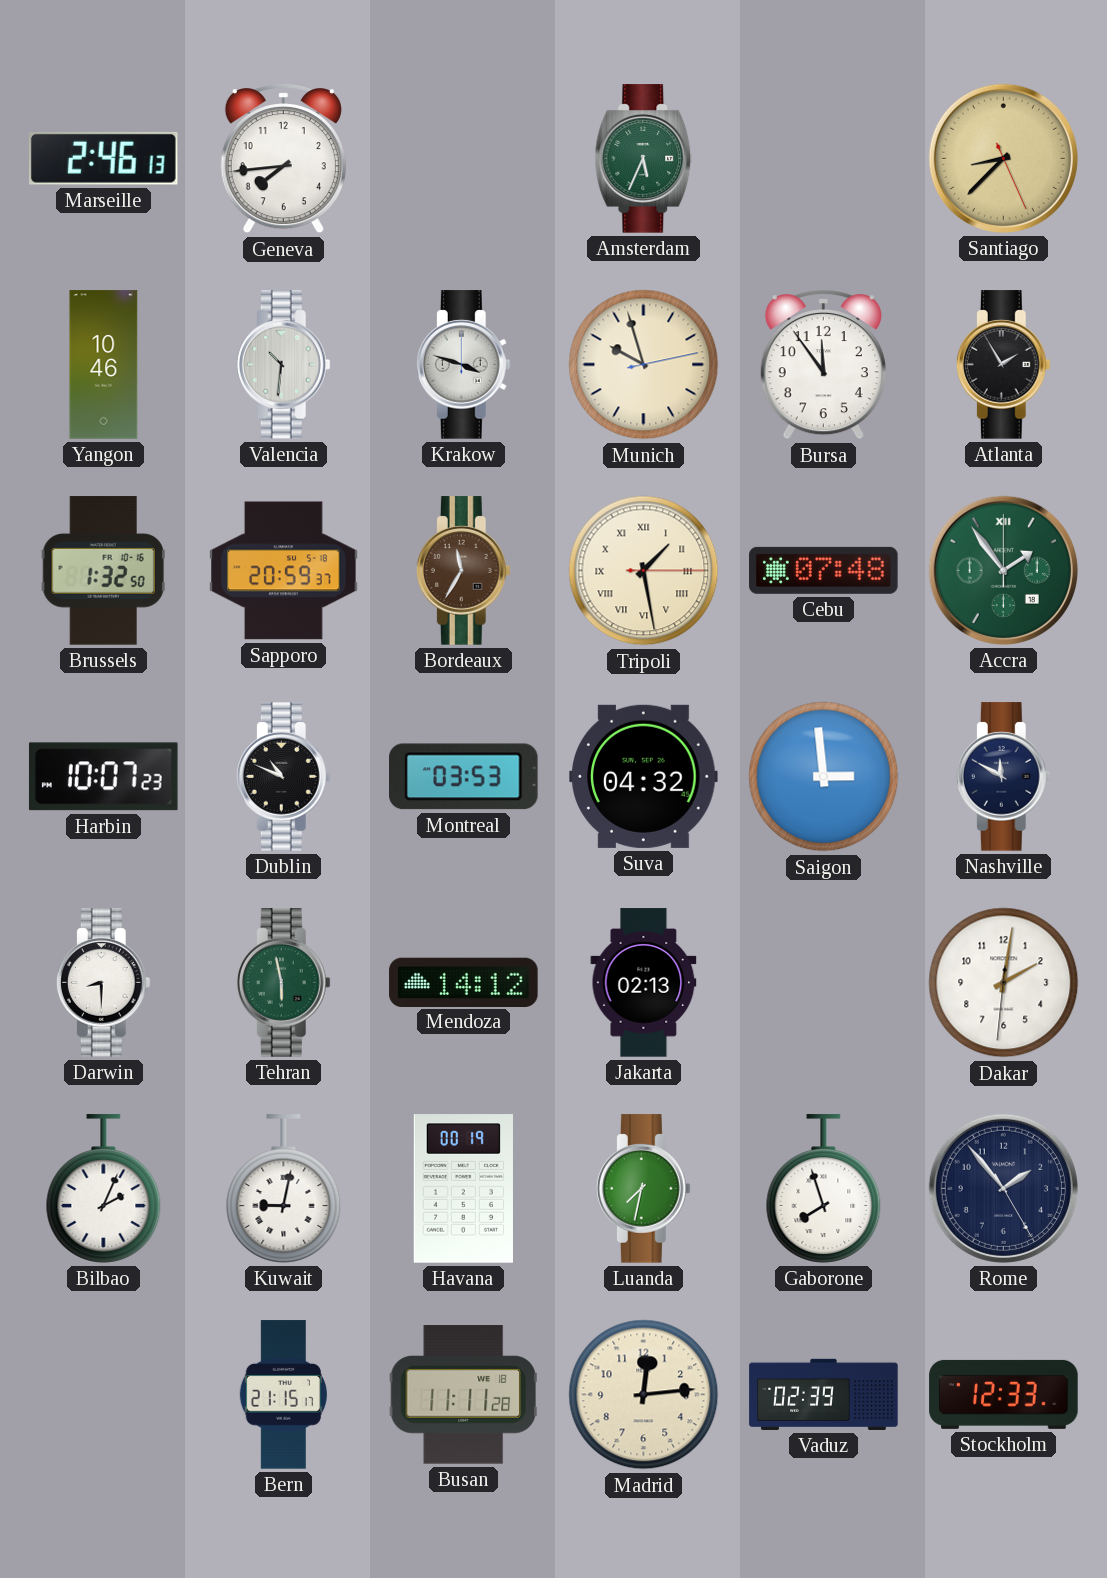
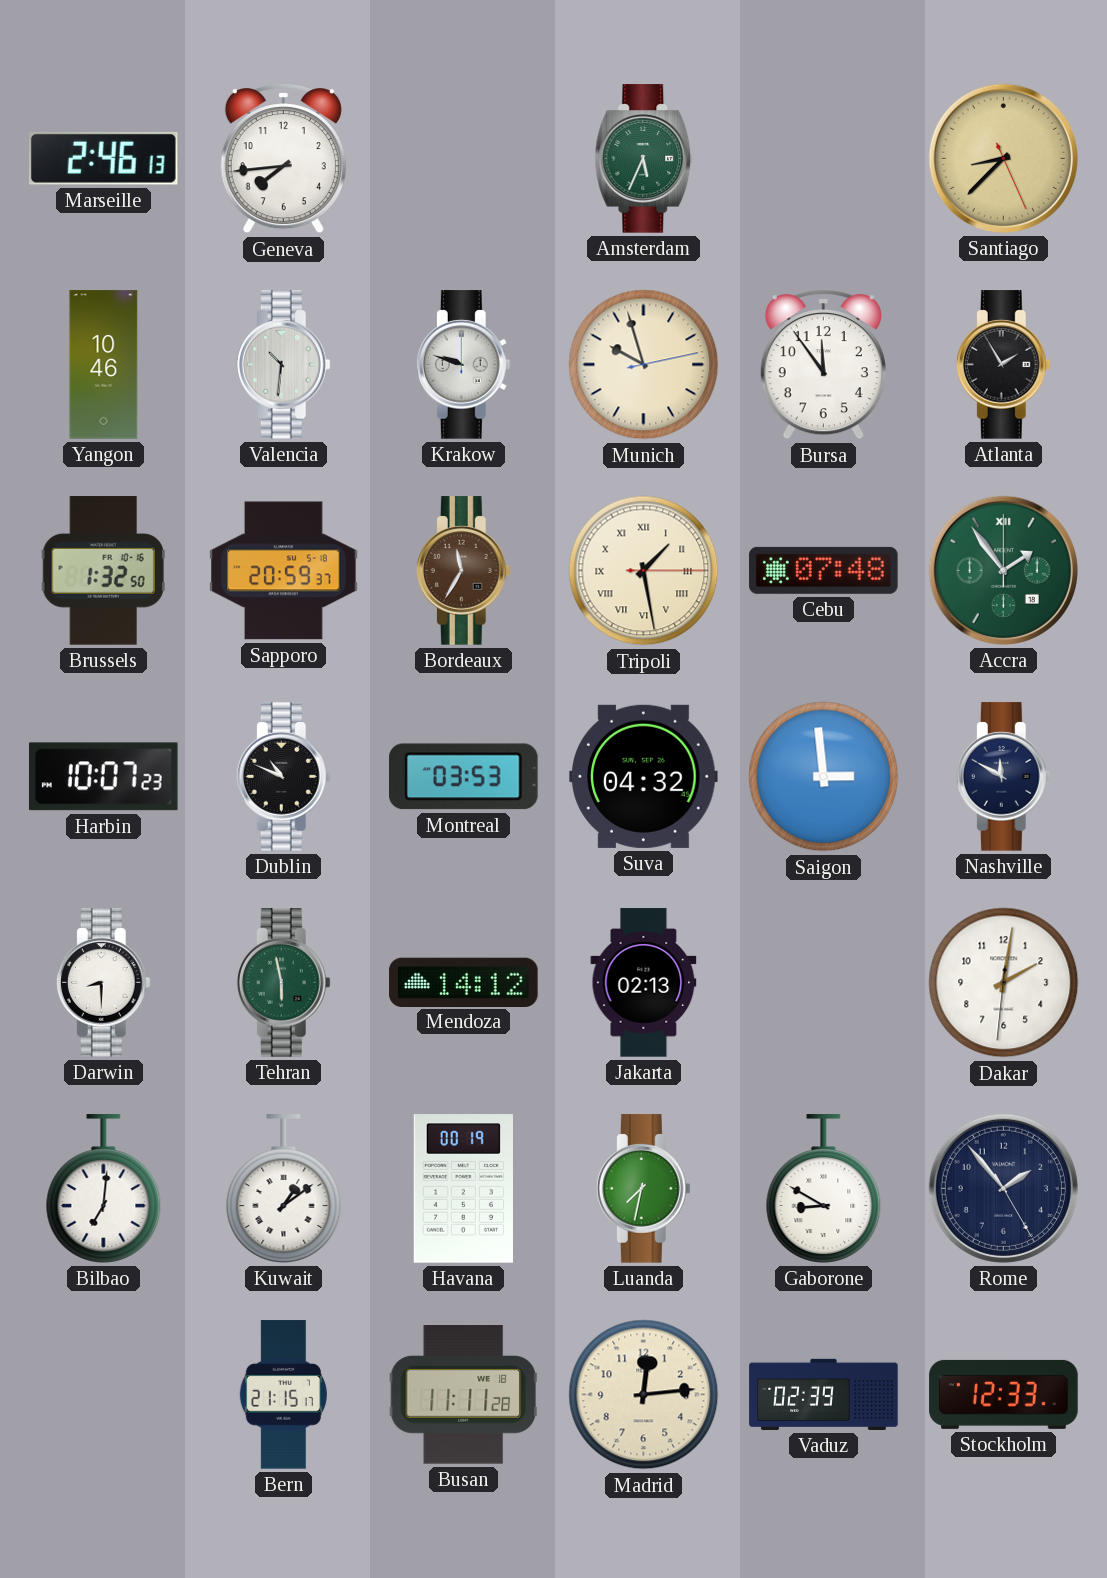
Krakow: 3:48 -> 9:48 (463, 365)
Bilbao: 2:04 -> 7:01 (104, 1189)
Kuwait: 9:02 -> 1:09 (284, 1189)
Gaborone: 7:57 -> 8:50 (824, 1189)
